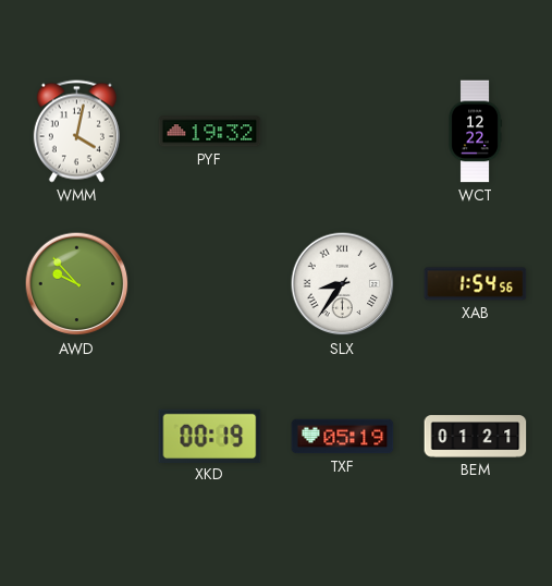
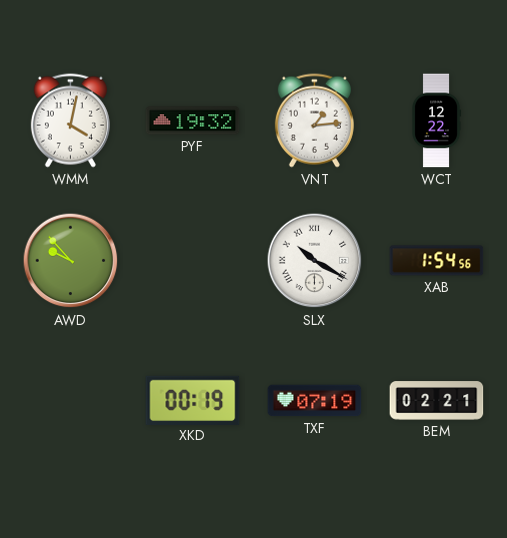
VNT: none -> 1:14 (314, 121)
SLX: 8:36 -> 10:20 (315, 261)
TXF: 05:19 -> 07:19 (315, 401)
BEM: 01:21 -> 02:21 (437, 401)
